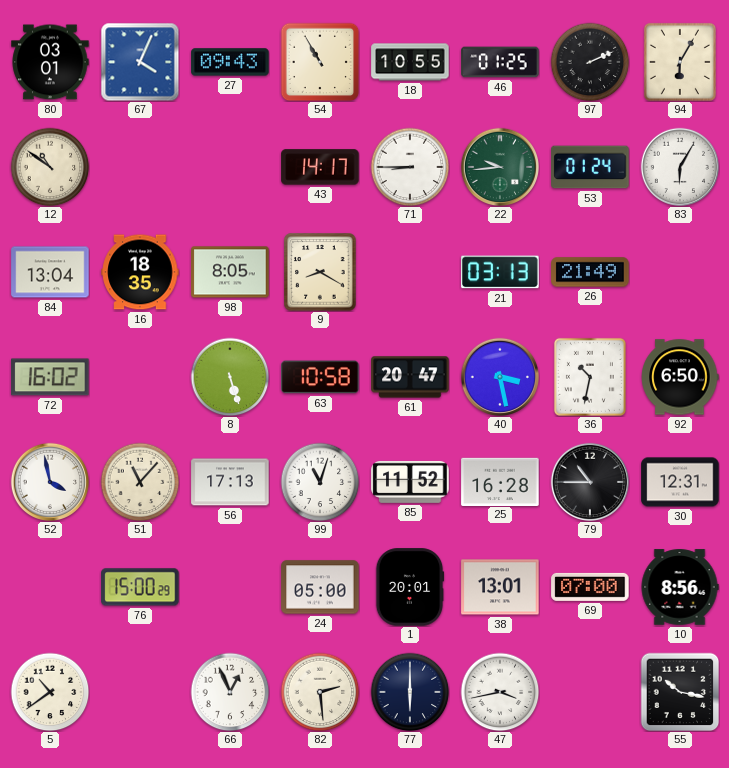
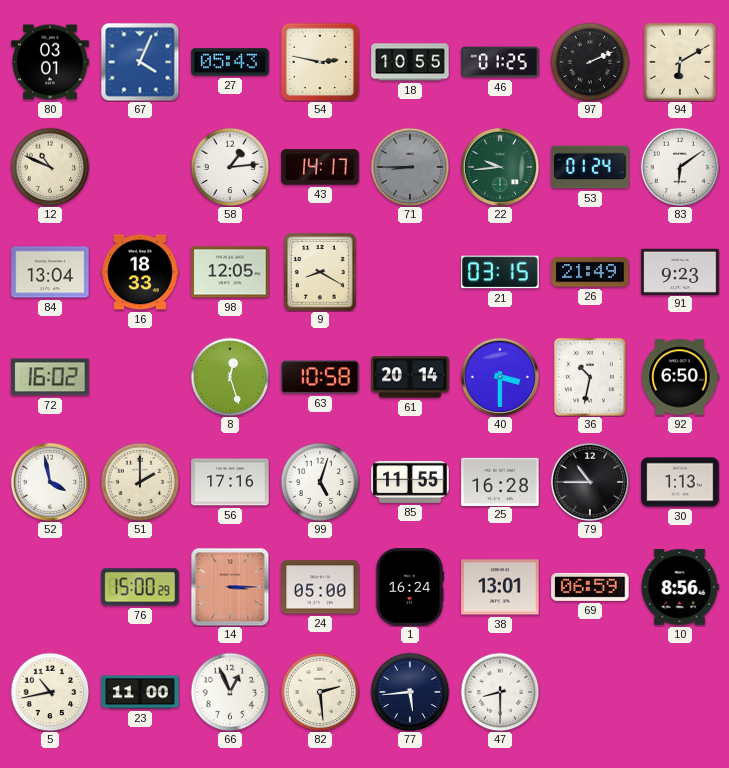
27: 09:43 -> 05:43 (230, 62)
54: 10:55 -> 2:47 (320, 62)
94: 6:05 -> 6:10 (680, 62)
12: 10:51 -> 10:49 (50, 167)
58: none -> 1:14 (230, 167)
71 dial: white -> grey (410, 167)
83: 6:05 -> 6:09 (679, 166)
16: 18:35 -> 18:33 (140, 272)
98: 8:05 -> 12:05 (230, 272)
21: 03:13 -> 03:15 (500, 272)
91: none -> 9:23 (680, 271)
8: 5:27 -> 12:27 (230, 377)
61: 20:47 -> 20:14 (410, 377)
40: 3:28 -> 3:30 (499, 376)
51: 11:07 -> 2:00 (140, 482)
56: 17:13 -> 17:16 (230, 482)
99: 11:03 -> 5:03 (320, 482)
85: 11:52 -> 11:55 (410, 482)
30: 12:31 -> 1:13 (680, 482)
14: none -> 3:15 (230, 587)
1: 20:01 -> 16:24 (410, 587)
69: 07:00 -> 06:59 (590, 587)
5: 10:39 -> 10:43 (50, 692)
23: none -> 11:00 (140, 692)
77: 6:00 -> 5:44 (410, 692)
47: 3:43 -> 8:30 (500, 692)
55: 10:17 -> none (680, 692)
